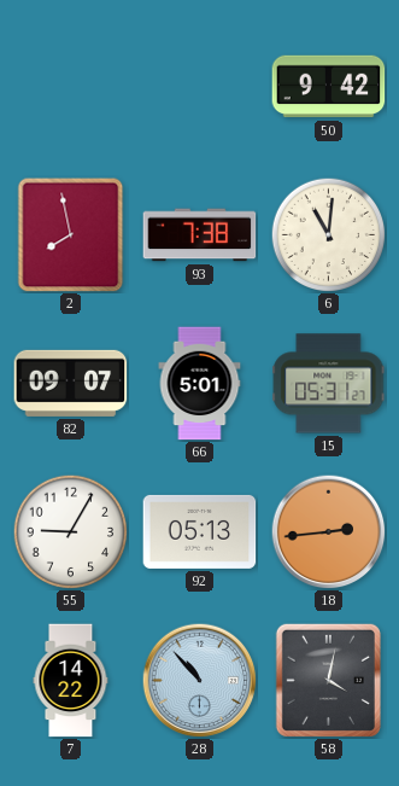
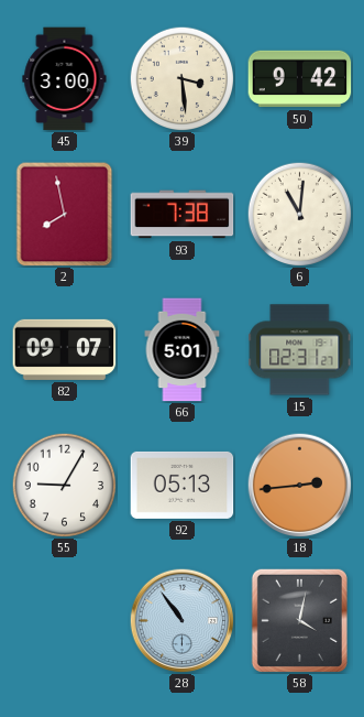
45: none -> 3:00 (65, 79)
39: none -> 3:29 (181, 78)
15: 05:31 -> 02:31 (300, 350)
7: 14:22 -> none (71, 681)
28: 10:53 -> 10:54 (181, 620)
